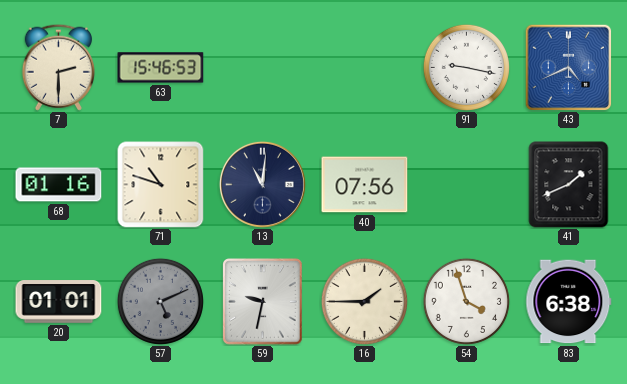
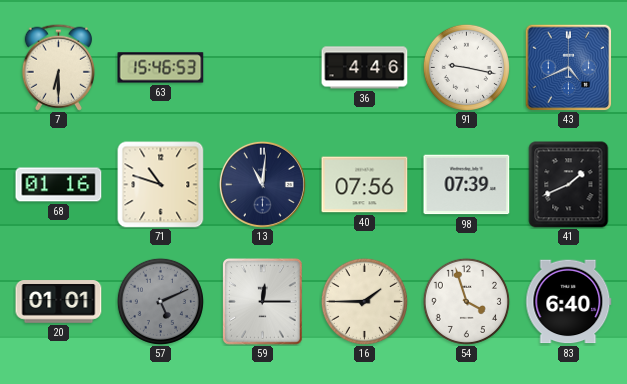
7: 2:30 -> 6:30 (58, 67)
36: none -> 4:46 (365, 68)
98: none -> 07:39 (467, 185)
59: 9:32 -> 12:15 (263, 302)
83: 6:38 -> 6:40 (569, 302)
